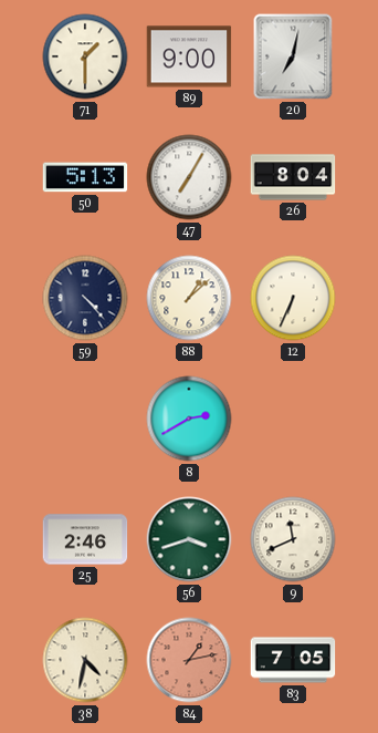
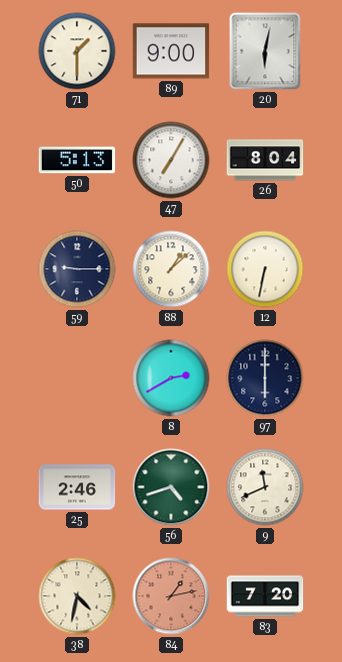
20: 7:02 -> 6:02 (265, 51)
59: 4:23 -> 9:15 (77, 269)
12: 6:34 -> 6:32 (265, 269)
97: none -> 6:00 (265, 378)
56: 3:42 -> 4:42 (171, 487)
83: 7:05 -> 7:20 (265, 596)
